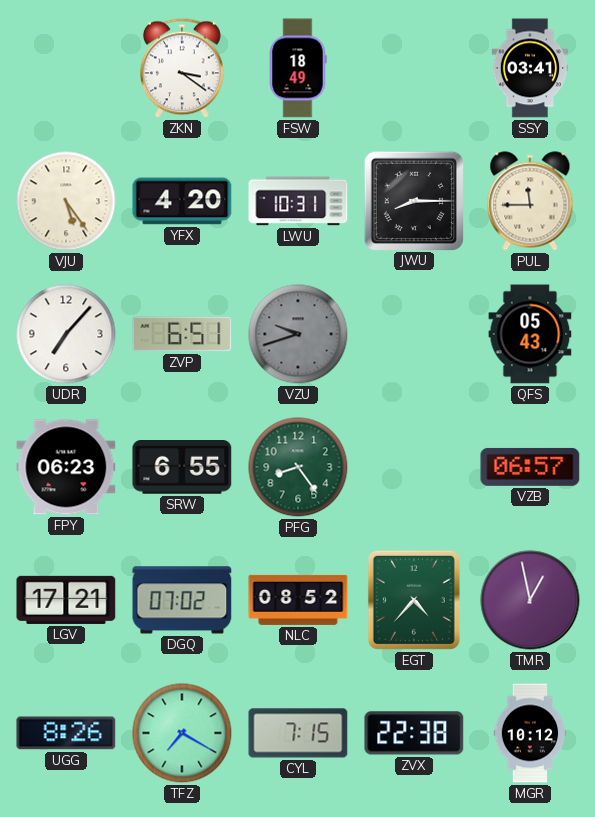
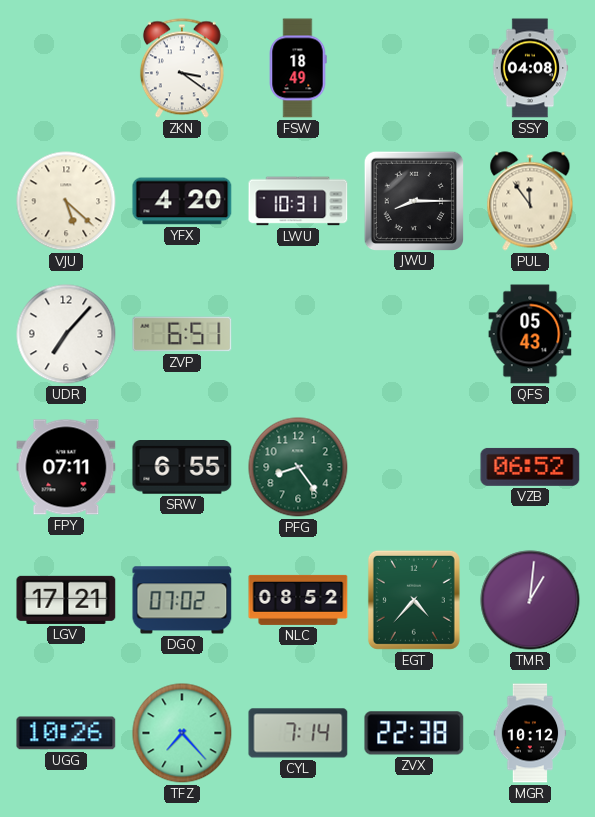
SSY: 03:41 -> 04:08 (530, 68)
VJU: 5:24 -> 5:22 (66, 201)
PUL: 11:45 -> 11:54 (530, 201)
VZU: 9:42 -> none (298, 334)
FPY: 06:23 -> 07:11 (66, 467)
VZB: 06:57 -> 06:52 (530, 467)
TMR: 12:58 -> 1:01 (530, 600)
UGG: 8:26 -> 10:26 (66, 733)
TFZ: 7:20 -> 7:23 (182, 733)
CYL: 7:15 -> 7:14 (298, 733)
